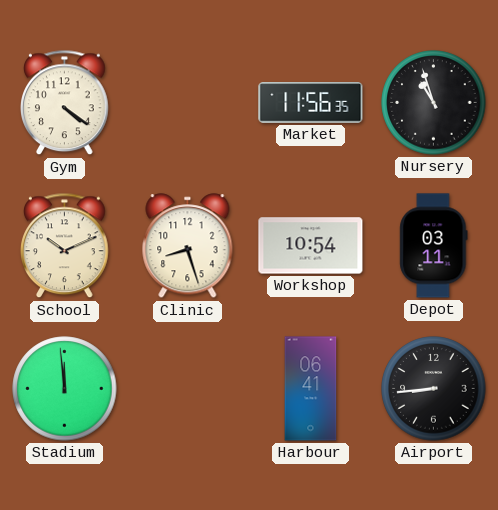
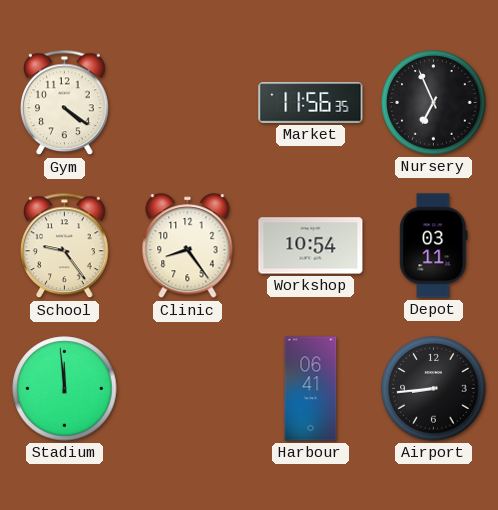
Nursery: 10:57 -> 6:56 (434, 103)
School: 10:11 -> 9:24 (65, 246)
Clinic: 8:27 -> 8:24 (188, 246)
